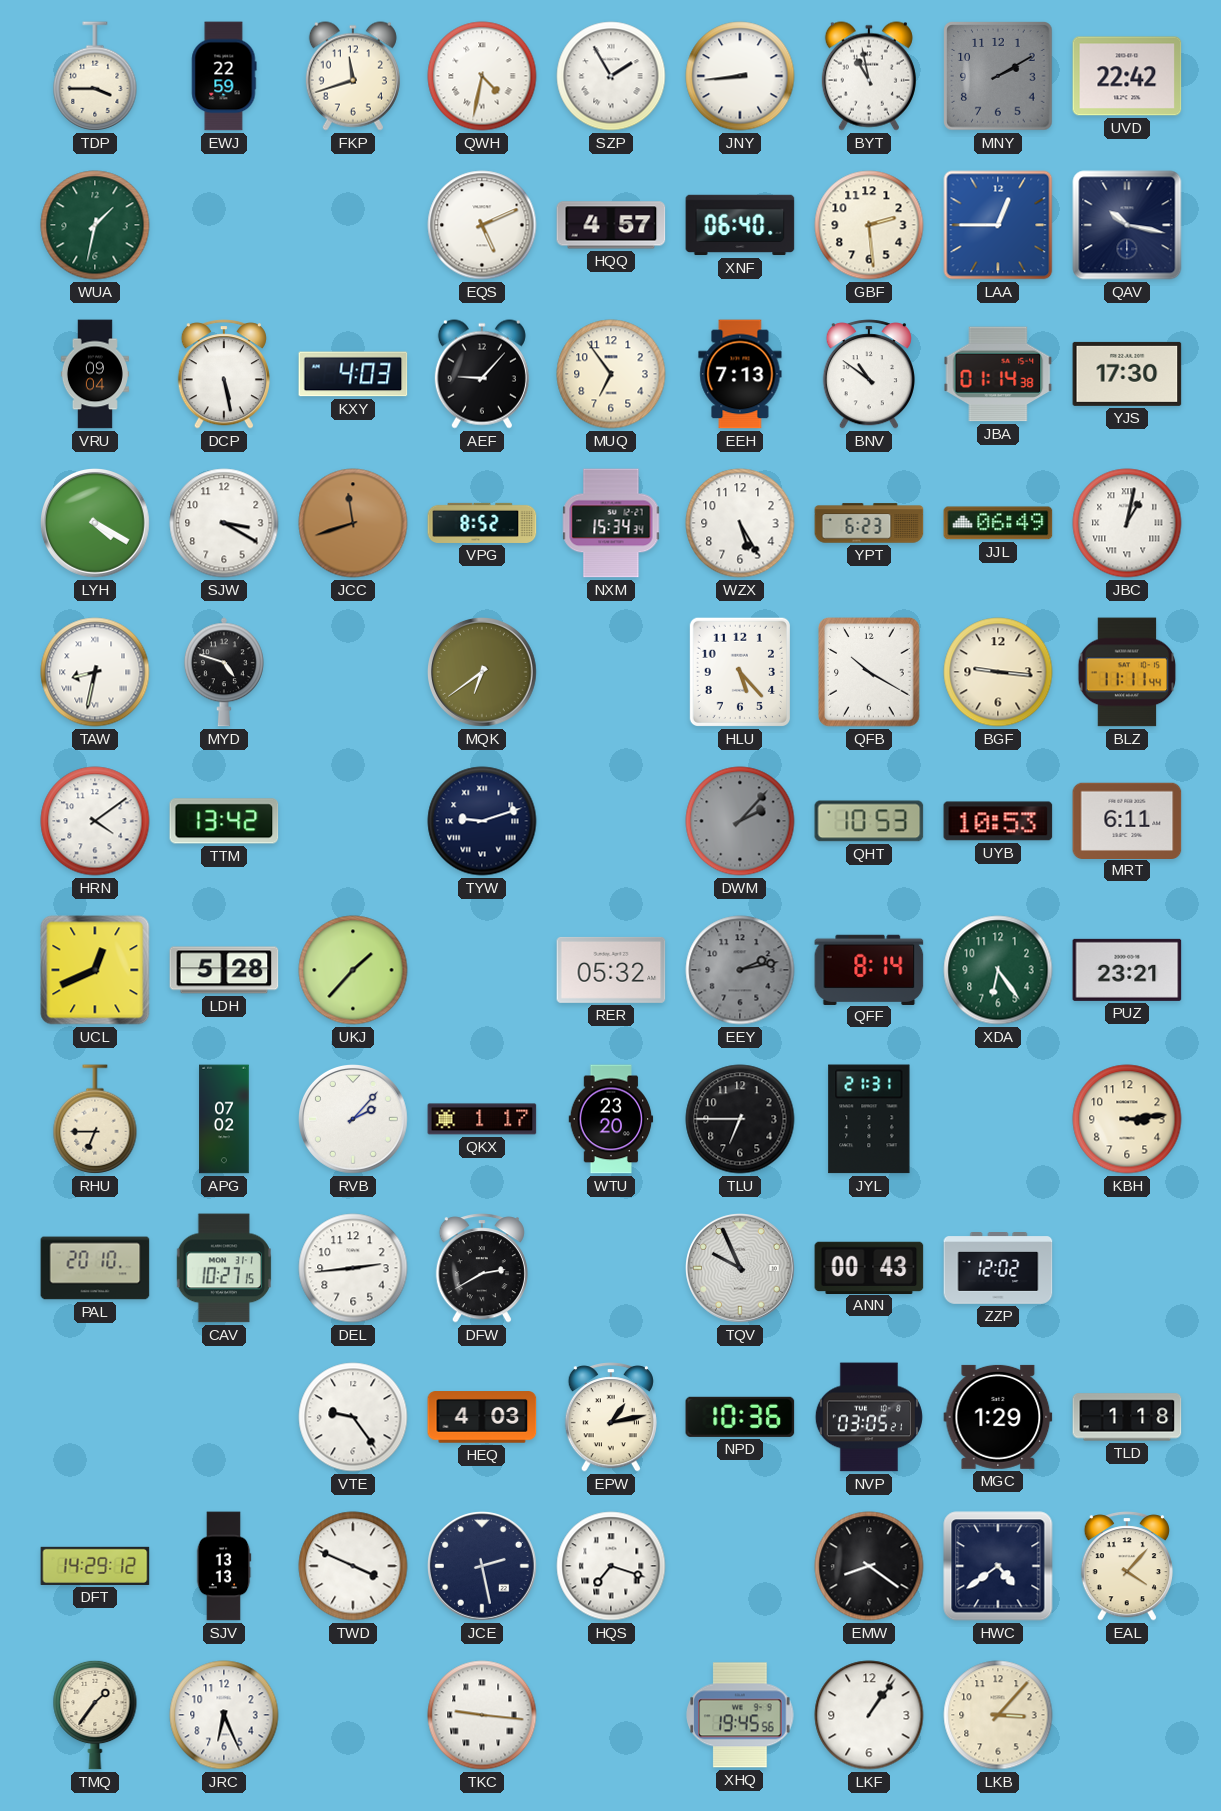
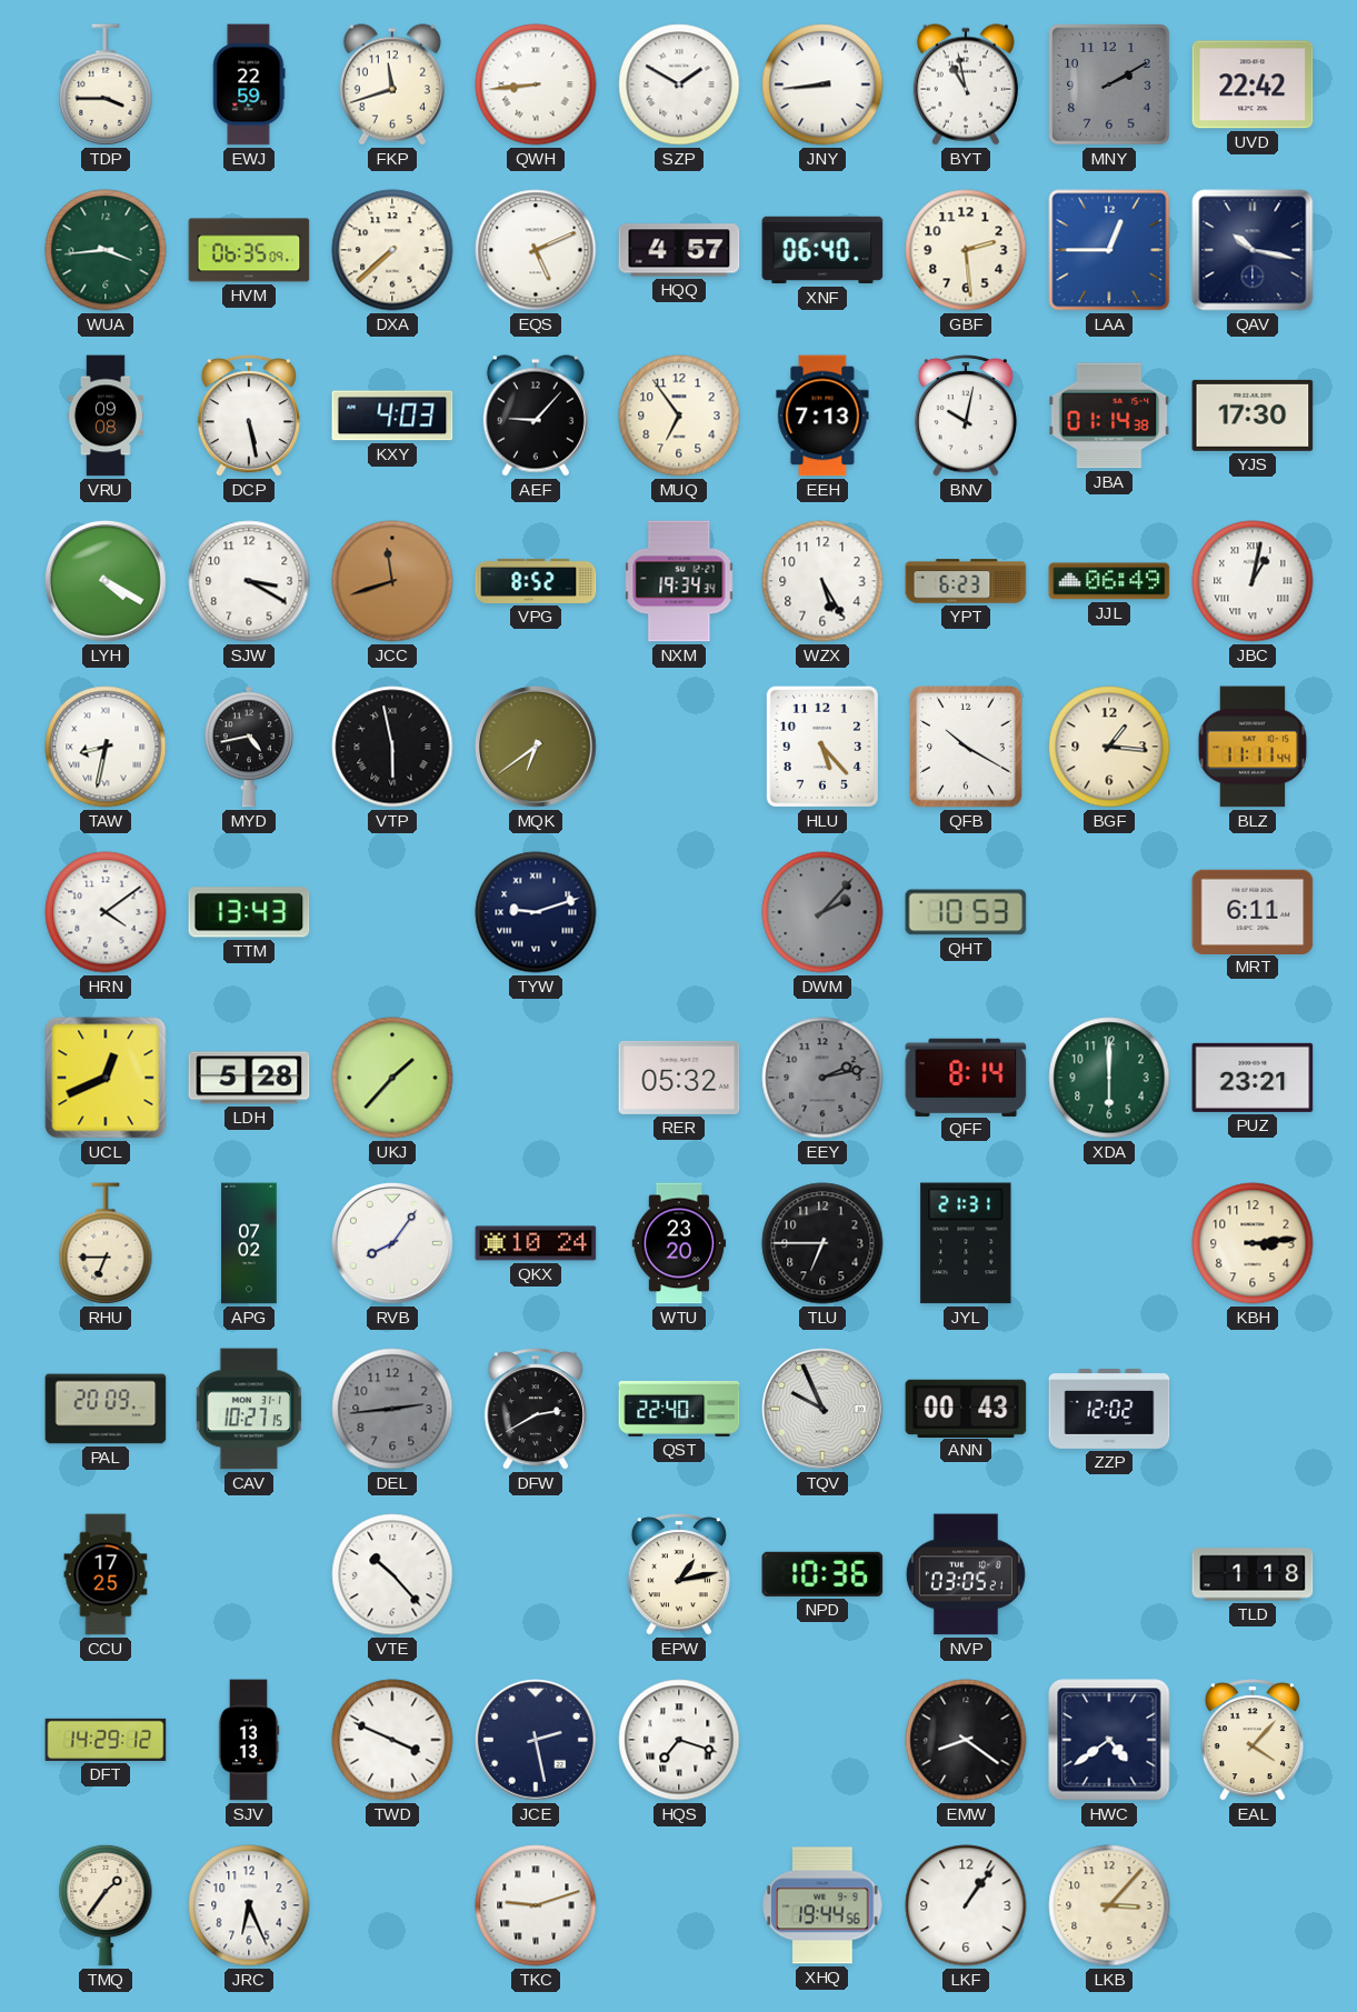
QWH: 4:32 -> 8:44 (536, 84)
SZP: 1:55 -> 1:50 (679, 84)
WUA: 1:32 -> 3:44 (106, 250)
HVM: none -> 06:35 (249, 250)
DXA: none -> 7:38 (392, 250)
VRU: 09:04 -> 09:08 (106, 416)
BNV: 10:51 -> 10:02 (966, 416)
NXM: 15:34 -> 19:34 (679, 581)
MYD: 4:48 -> 4:43 (249, 747)
VTP: none -> 5:58 (392, 747)
BGF: 9:16 -> 1:16 (1109, 747)
TTM: 13:42 -> 13:43 (249, 912)
UYB: 10:53 -> none (998, 821)
XDA: 6:24 -> 6:00 (1109, 1078)
RVB: 2:07 -> 8:06 (393, 1244)
QKX: 1:17 -> 10:24 (536, 1243)
PAL: 20:10 -> 20:09 (106, 1409)
DEL dial: white -> grey (392, 1409)
QST: none -> 22:40 (679, 1409)
CCU: none -> 17:25 (106, 1574)
VTE: 9:24 -> 10:23 (392, 1574)
HEQ: 4:03 -> none (482, 1417)
MGC: 1:29 -> none (998, 1417)
TKC: 9:16 -> 9:12 (536, 1905)
XHQ: 19:45 -> 19:44 (822, 1905)
